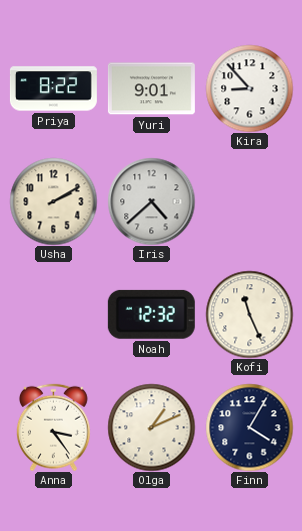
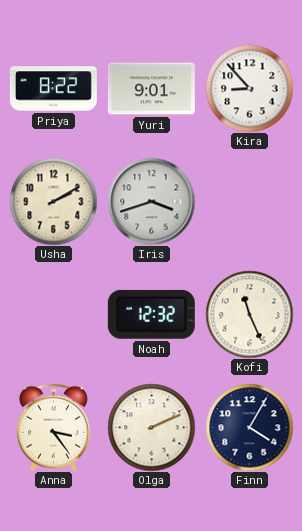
Iris: 4:38 -> 3:42 (151, 201)
Olga: 1:11 -> 2:11 (151, 427)
